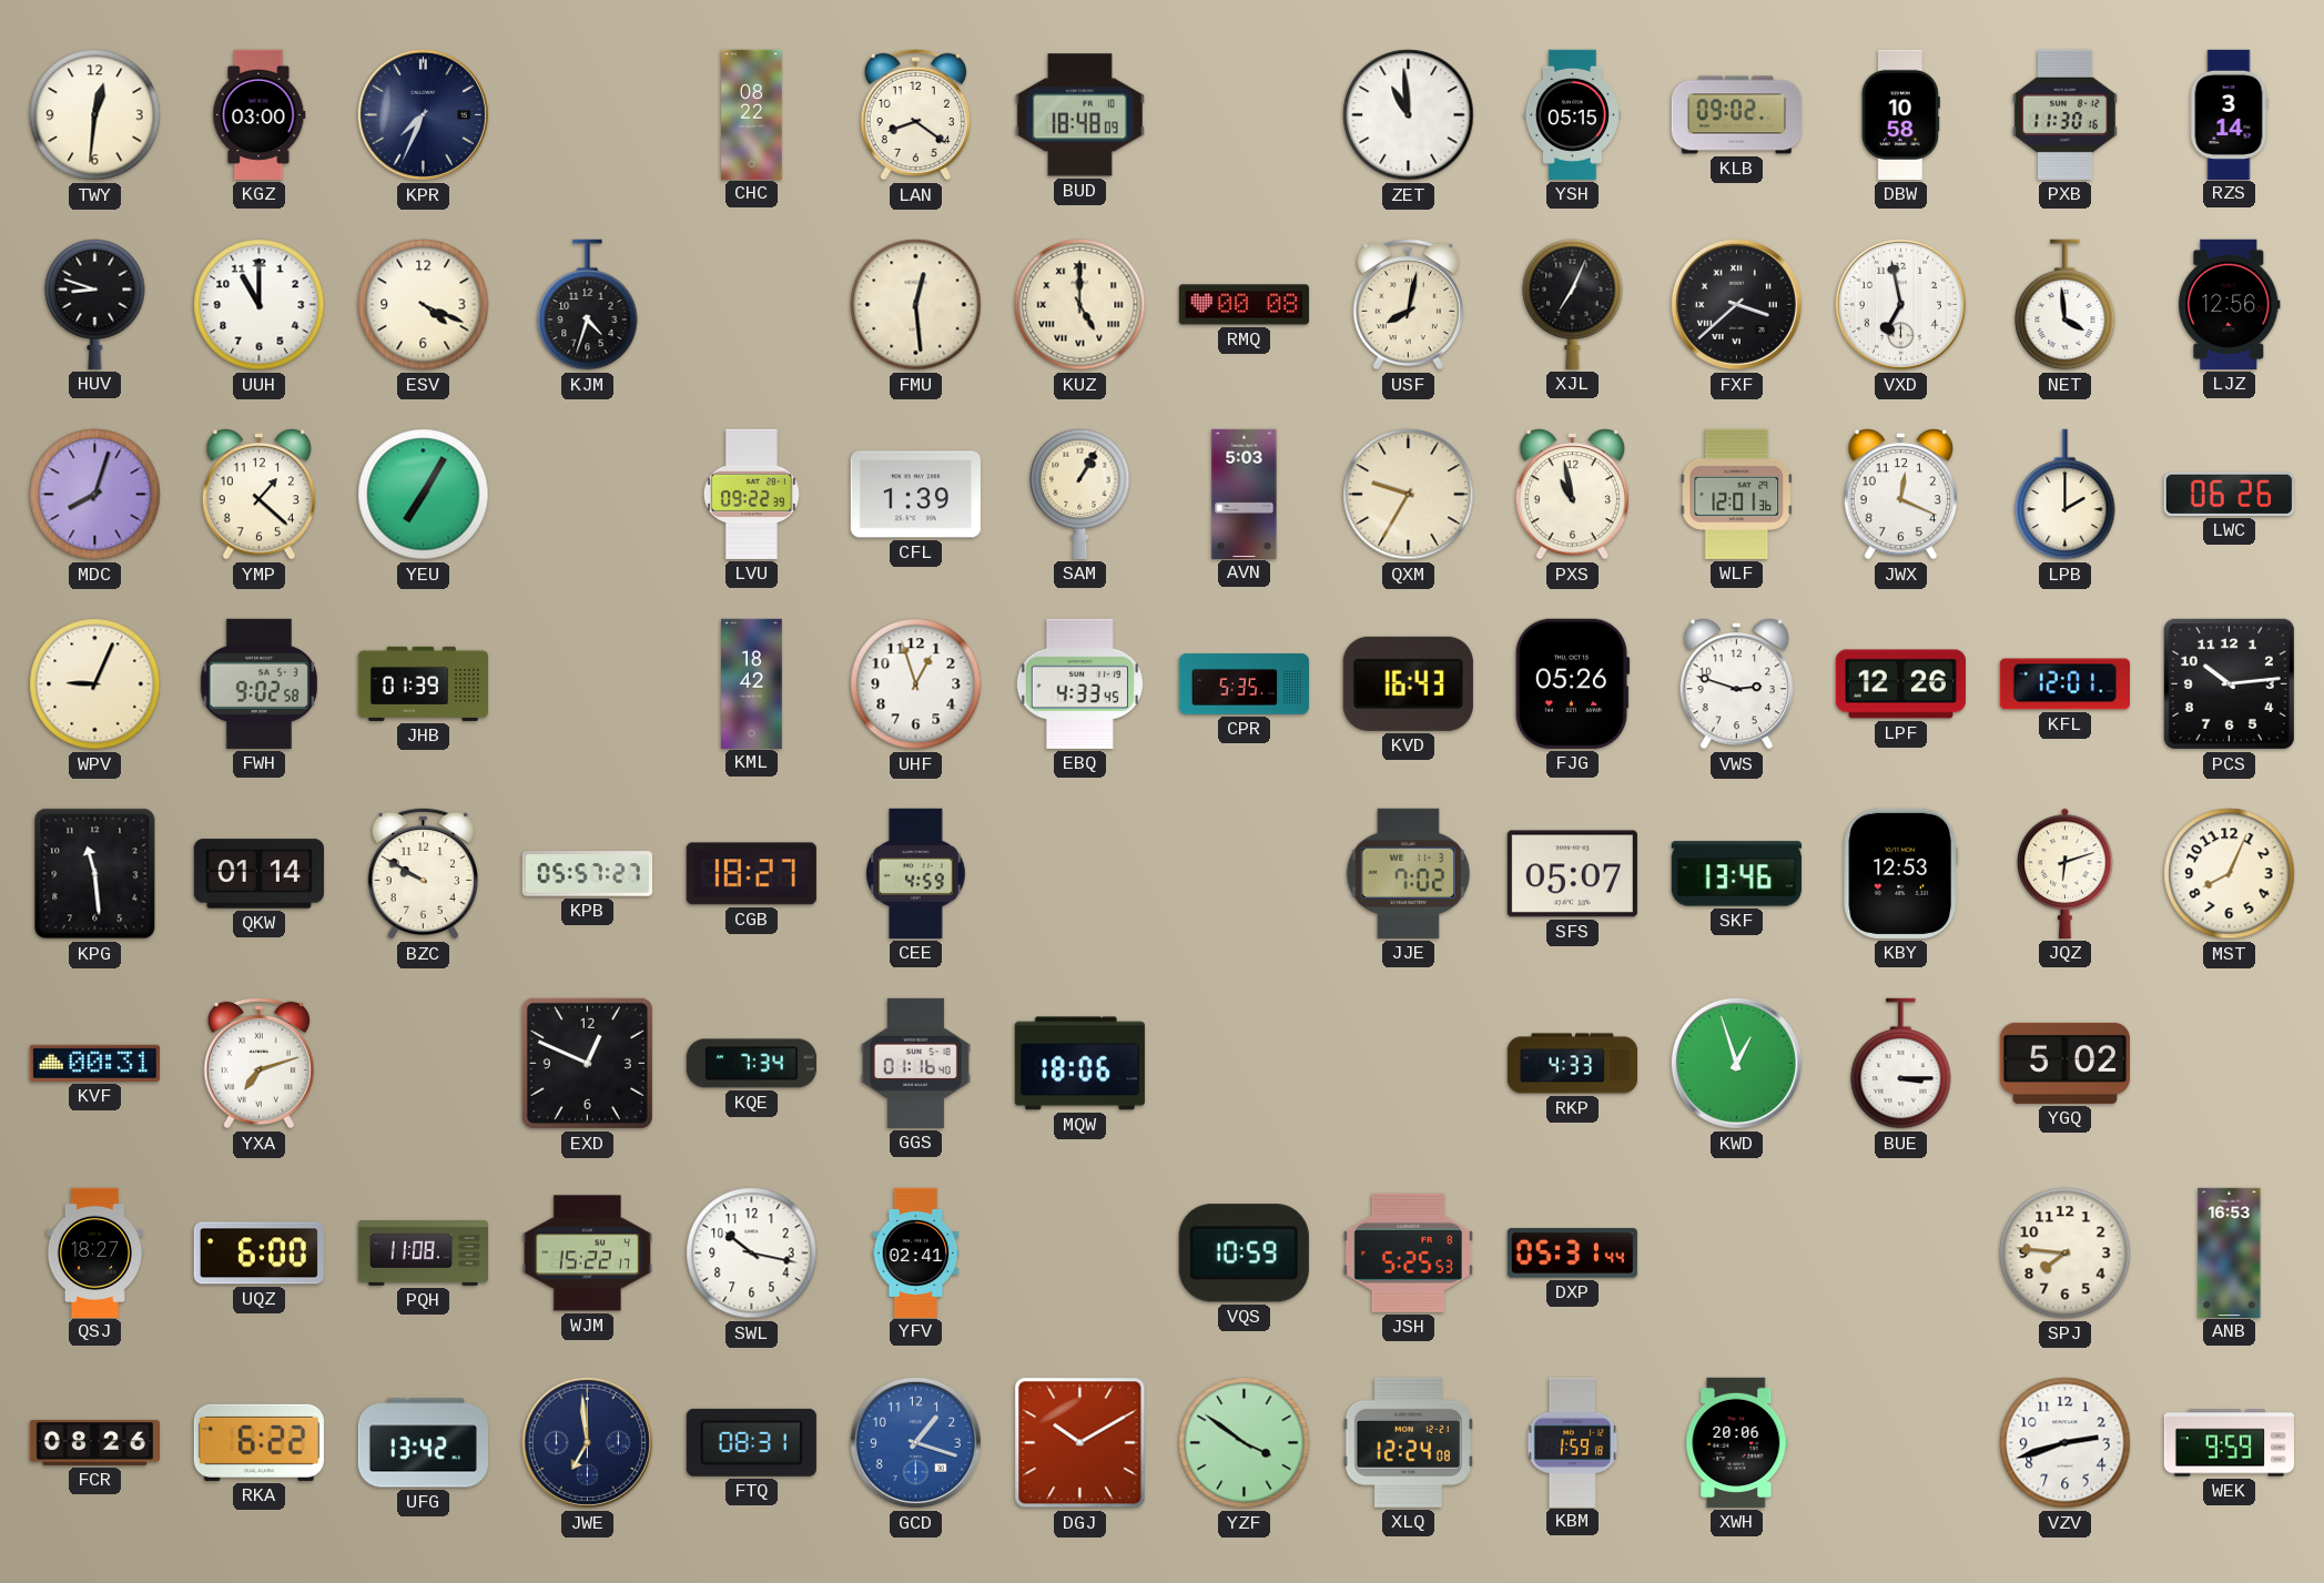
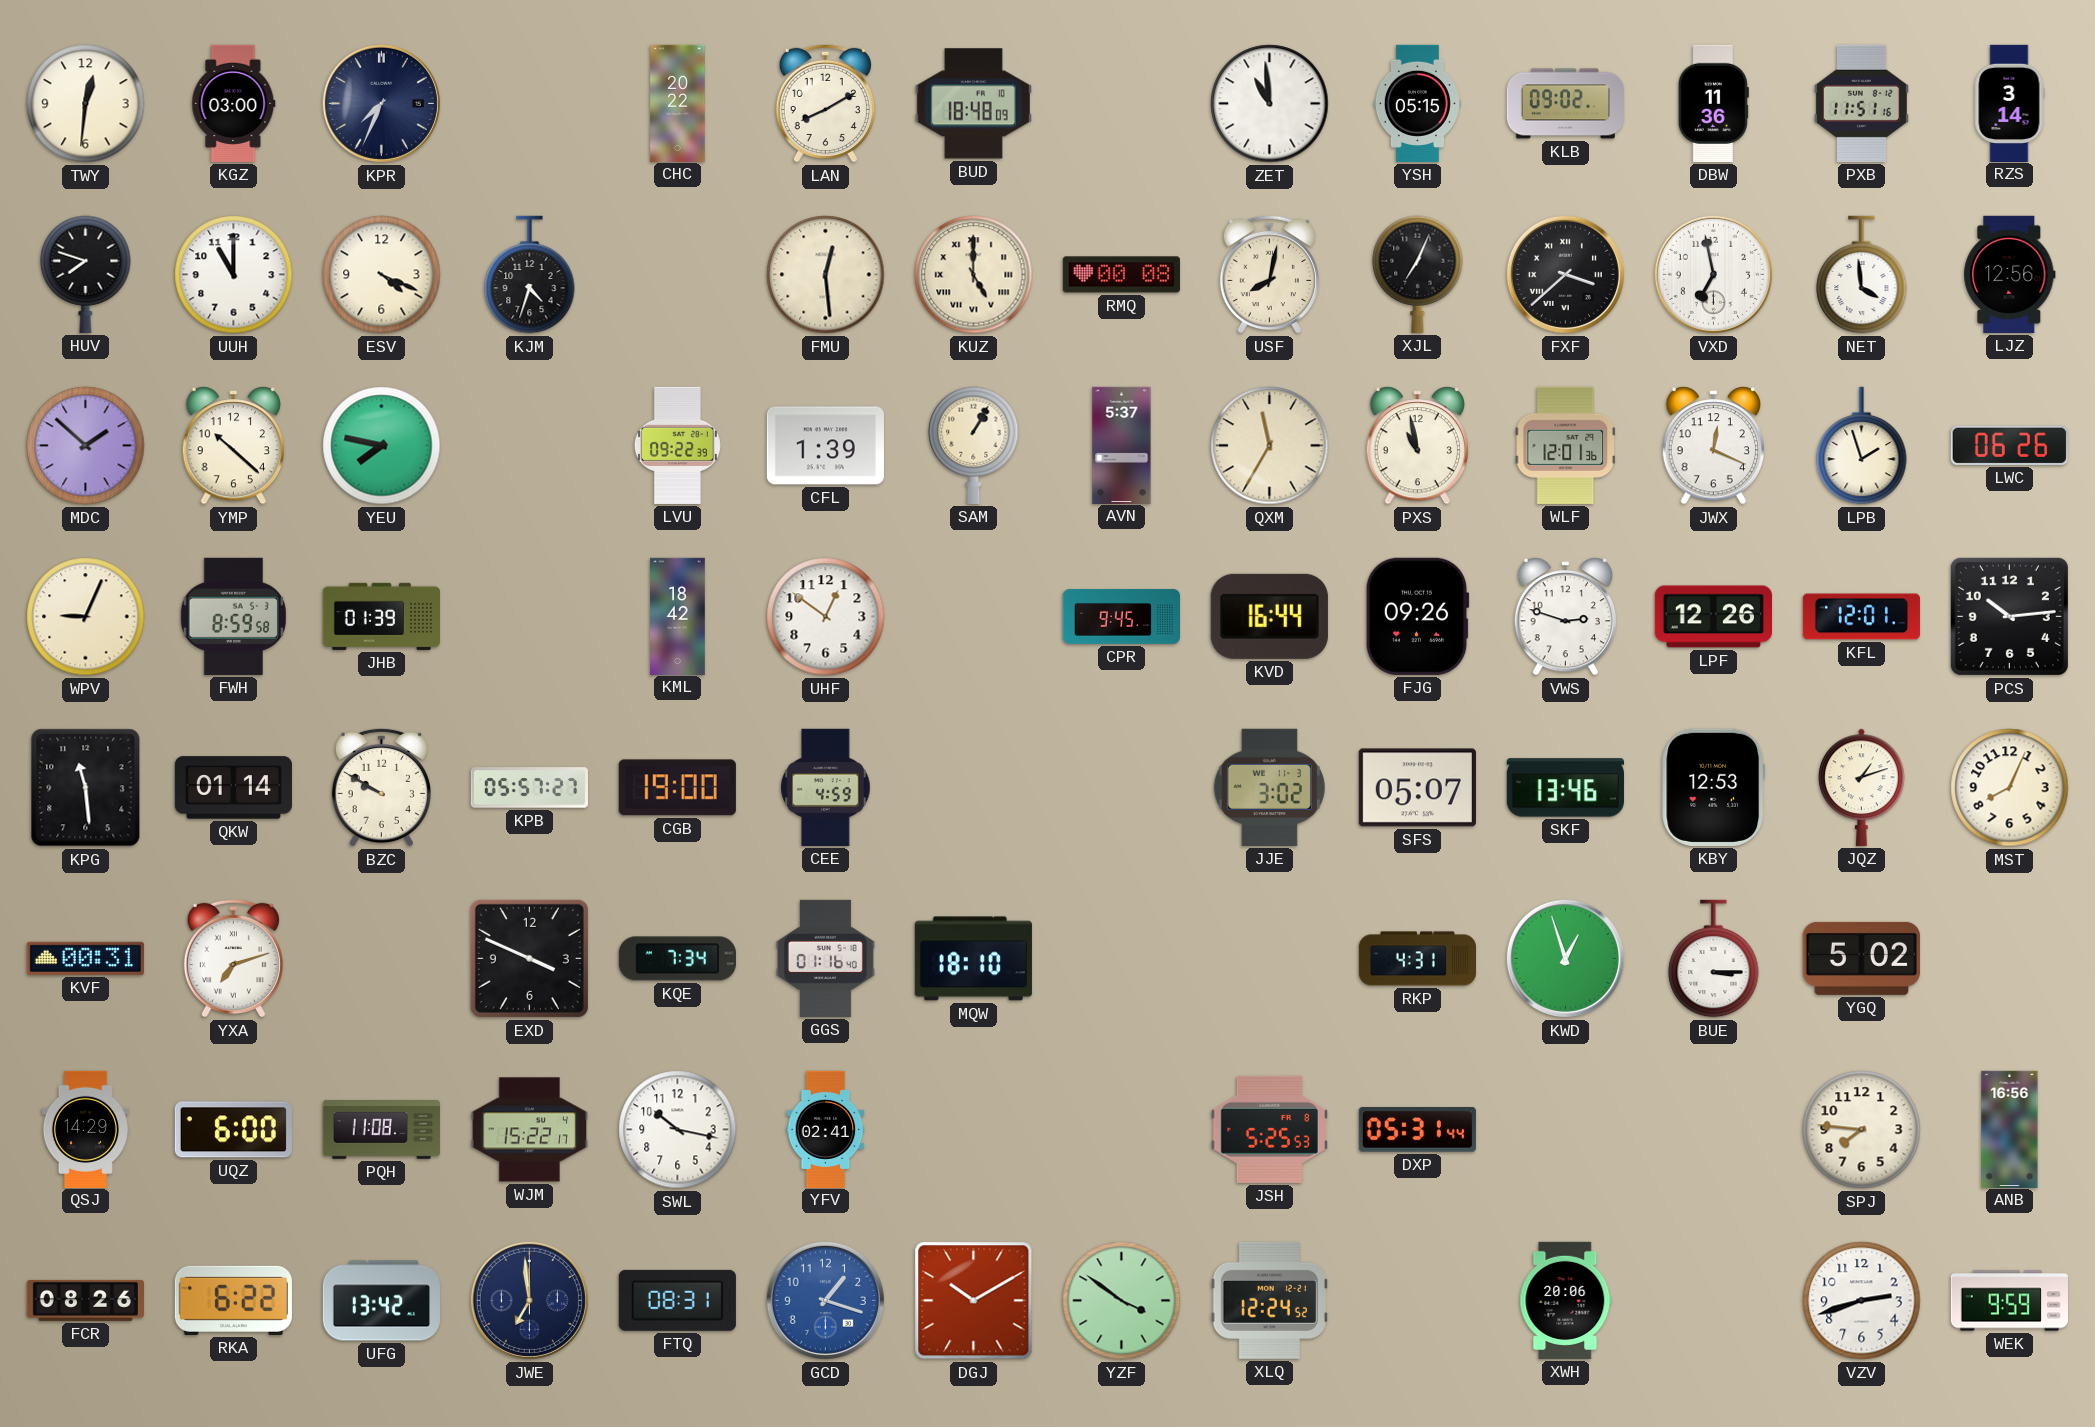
CHC: 08:22 -> 20:22 (678, 103)
LAN: 8:21 -> 8:10 (825, 103)
DBW: 10:58 -> 11:36 (1713, 103)
PXB: 11:30 -> 11:51 (1861, 103)
HUV: 8:48 -> 7:48 (86, 274)
MDC: 8:03 -> 1:52 (86, 446)
YMP: 1:22 -> 10:22 (233, 446)
YEU: 7:05 -> 7:47 (382, 446)
AVN: 5:03 -> 5:37 (1122, 445)
QXM: 9:35 -> 11:35 (1270, 446)
LPB: 2:00 -> 1:57 (1862, 446)
FWH: 9:02 -> 8:59 (233, 616)
UHF: 12:57 -> 12:51 (826, 617)
EBQ: 4:33 -> none (1079, 683)
CPR: 5:35 -> 9:45 (1121, 617)
KVD: 16:43 -> 16:44 (1269, 616)
FJG: 05:26 -> 09:26 (1417, 616)
CGB: 18:27 -> 19:00 (677, 788)
JJE: 7:02 -> 3:02 (1269, 787)
JQZ: 6:12 -> 1:12 (1862, 787)
EXD: 12:49 -> 3:49 (529, 958)
MQW: 18:06 -> 18:10 (973, 959)
RKP: 4:33 -> 4:31 (1417, 959)
QSJ: 18:27 -> 14:29 (85, 1129)
VQS: 10:59 -> none (1244, 1254)
ANB: 16:53 -> 16:56 (2010, 1129)
XLQ: 12:24:08 -> 12:24:52 (1269, 1300)
KBM: 1:59 -> none (1573, 1442)
